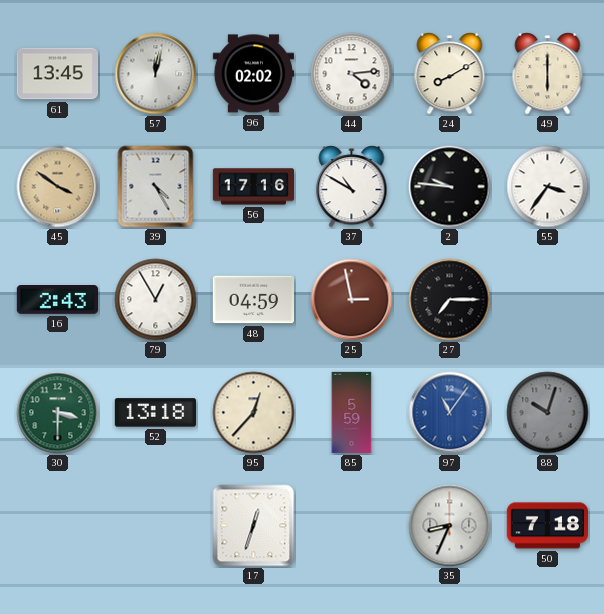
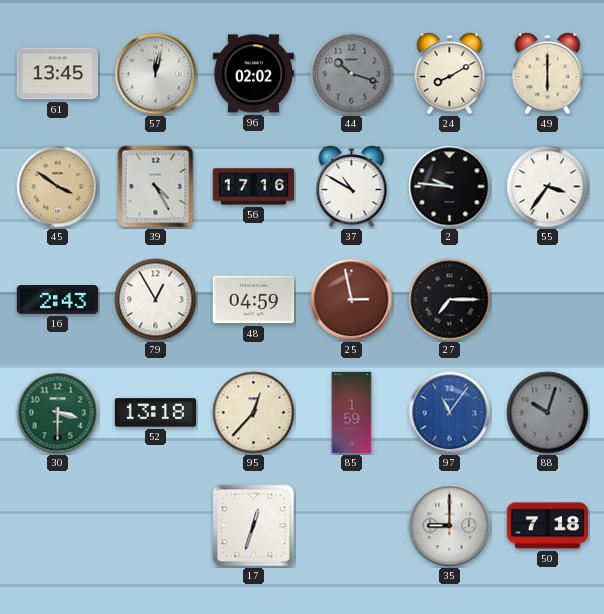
44: 4:14 -> 10:18 (352, 74)
44 dial: white -> grey (352, 74)
85: 5:59 -> 1:59 (352, 413)
35: 8:34 -> 9:00 (450, 526)
